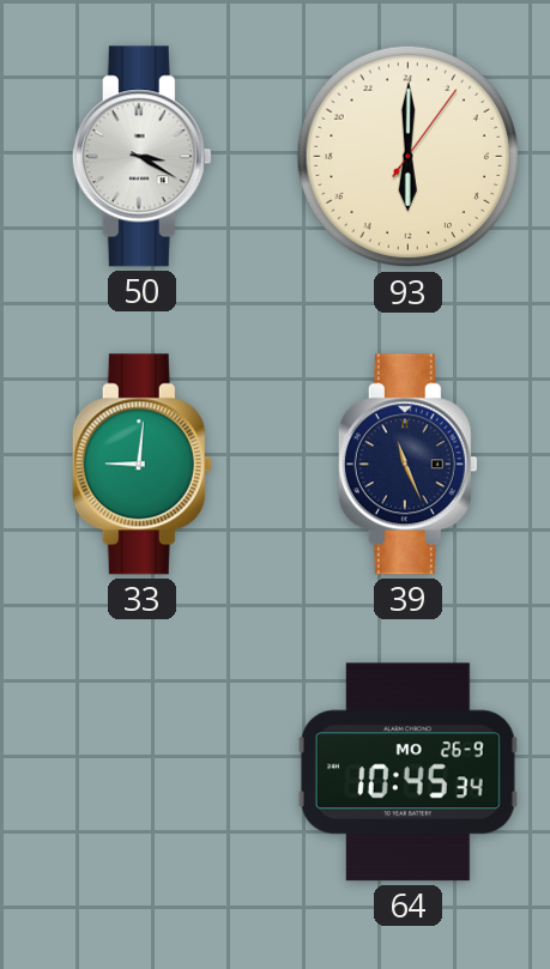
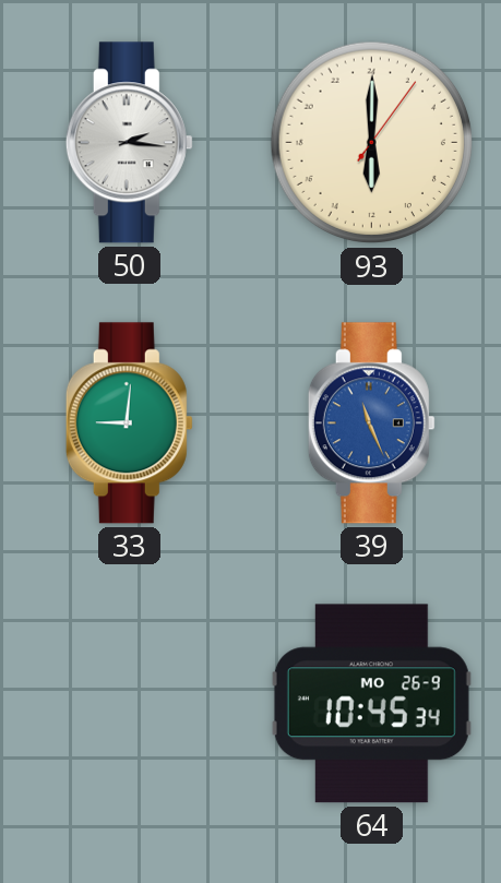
50: 3:20 -> 2:16 (129, 143)
39 dial: navy -> blue (371, 423)
